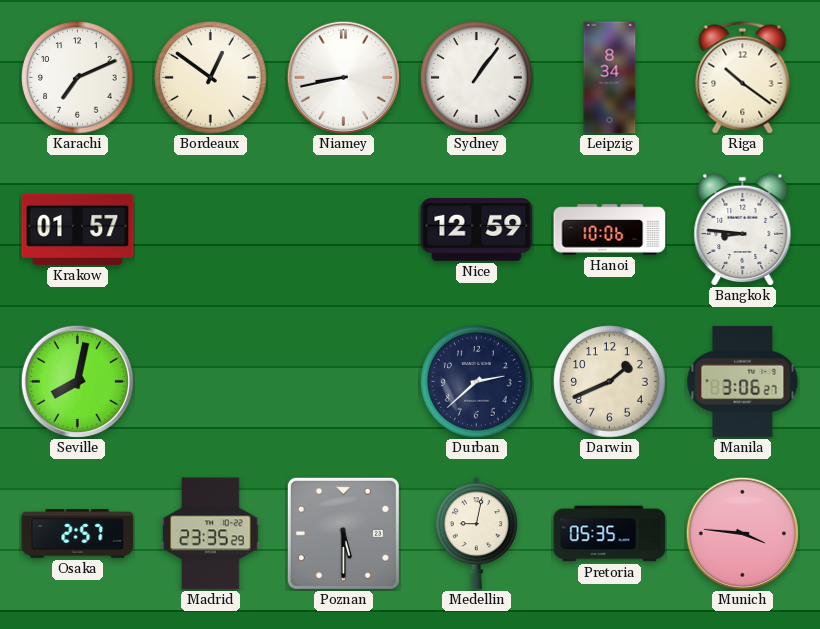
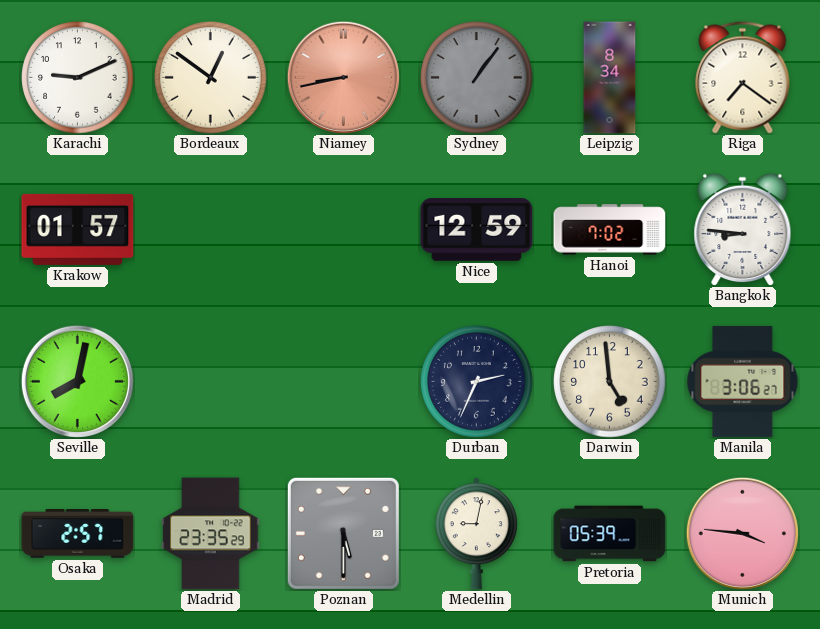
Karachi: 7:11 -> 9:11 (78, 78)
Niamey dial: white -> salmon (343, 77)
Sydney dial: white -> grey (477, 78)
Riga: 10:21 -> 7:21 (743, 78)
Hanoi: 10:06 -> 7:02 (610, 230)
Durban: 2:38 -> 2:34 (477, 382)
Darwin: 1:41 -> 4:59 (610, 382)
Pretoria: 05:35 -> 05:39 (610, 534)
